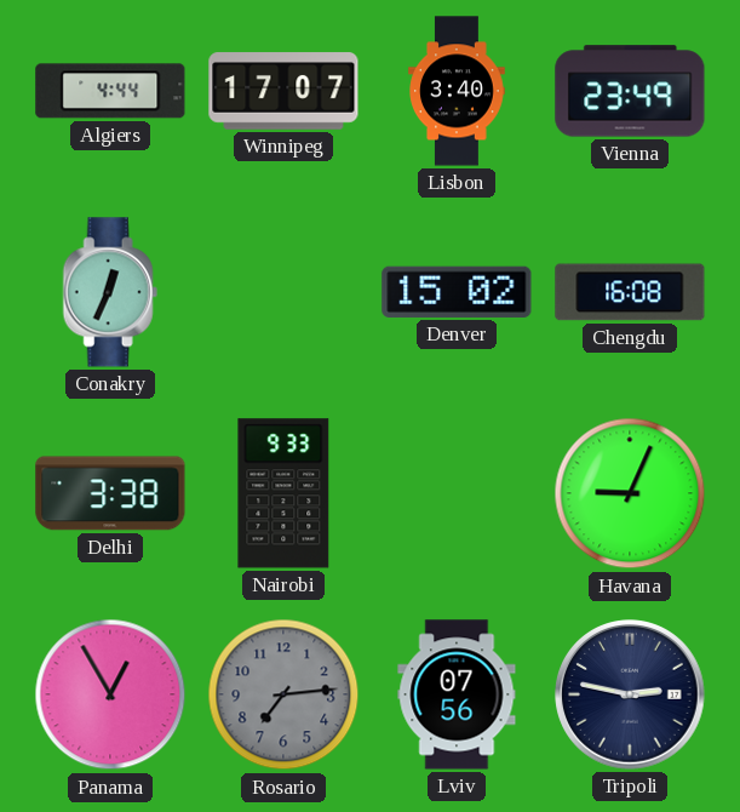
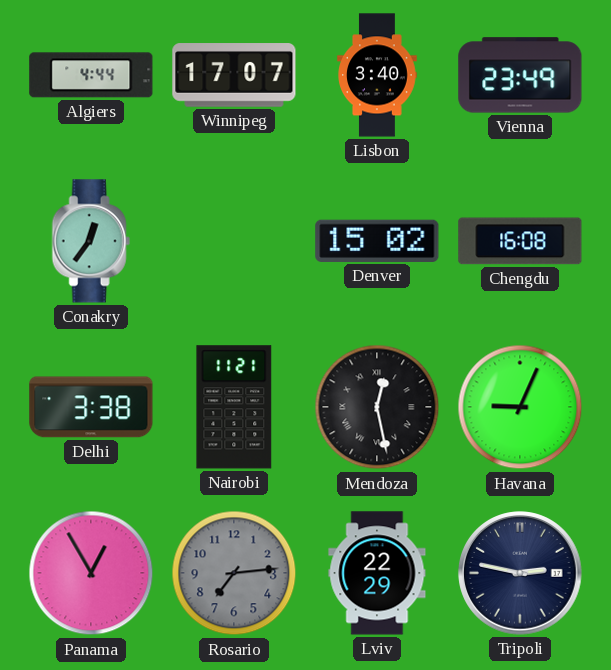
Conakry: 12:34 -> 12:36 (91, 241)
Nairobi: 9:33 -> 11:21 (234, 407)
Mendoza: none -> 12:28 (377, 407)
Lviv: 07:56 -> 22:29 (377, 573)
